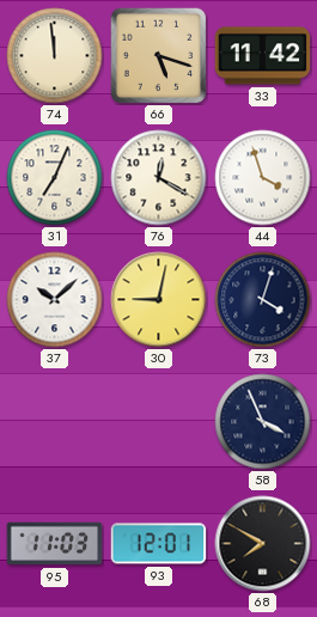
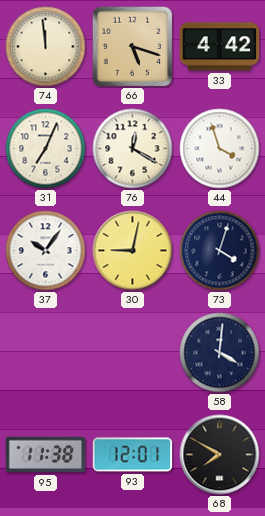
33: 11:42 -> 4:42 (220, 47)
37: 10:08 -> 10:06 (46, 251)
58: 3:56 -> 4:01 (220, 353)
95: 11:03 -> 11:38 (46, 455)
